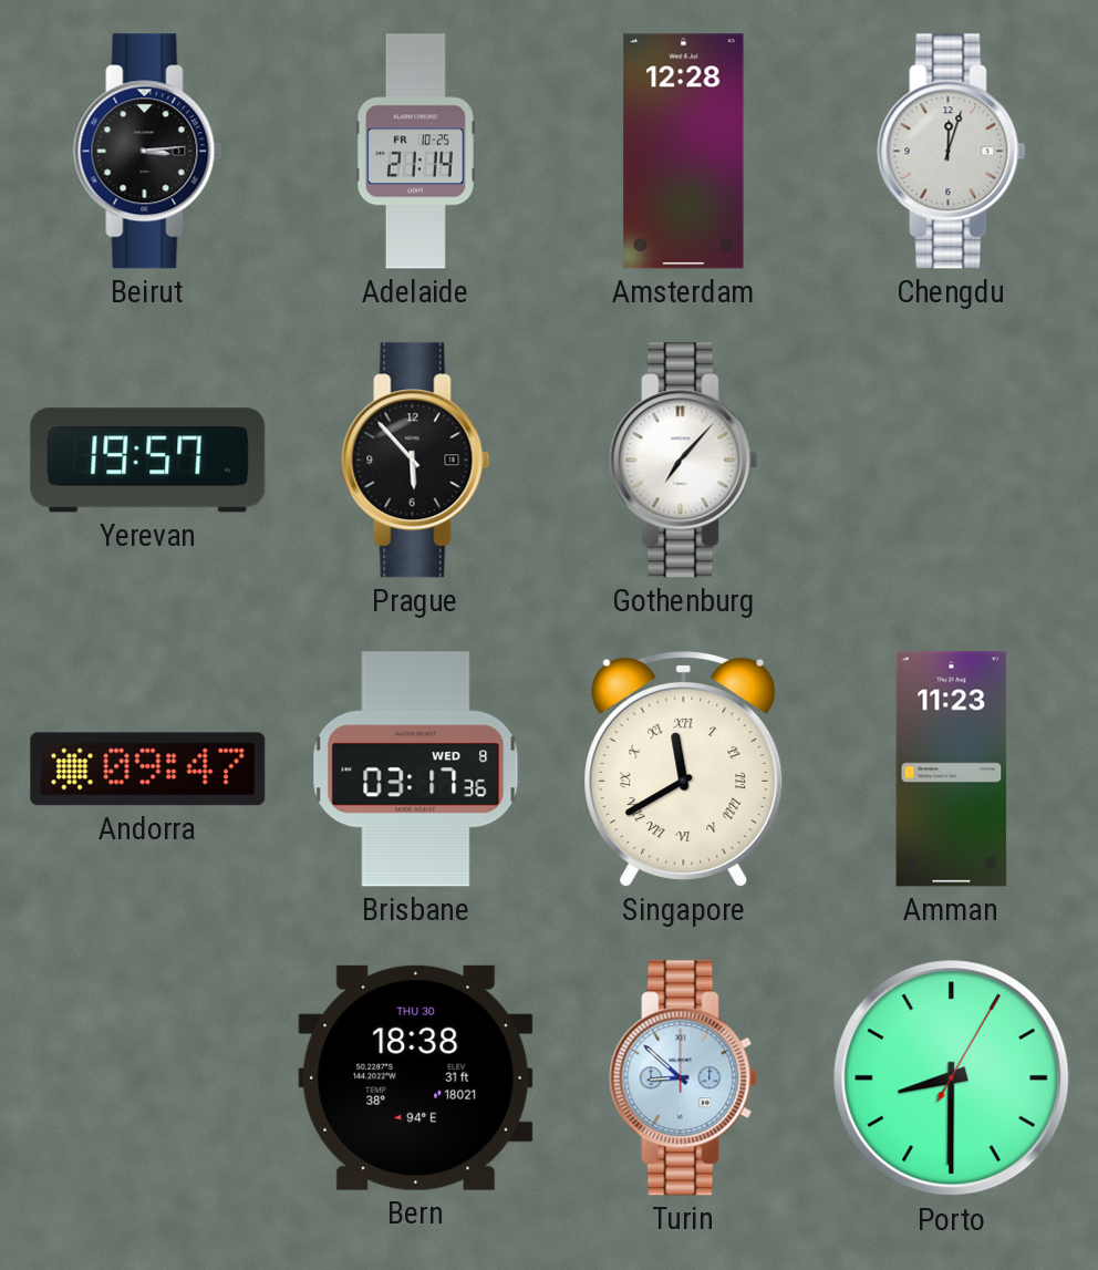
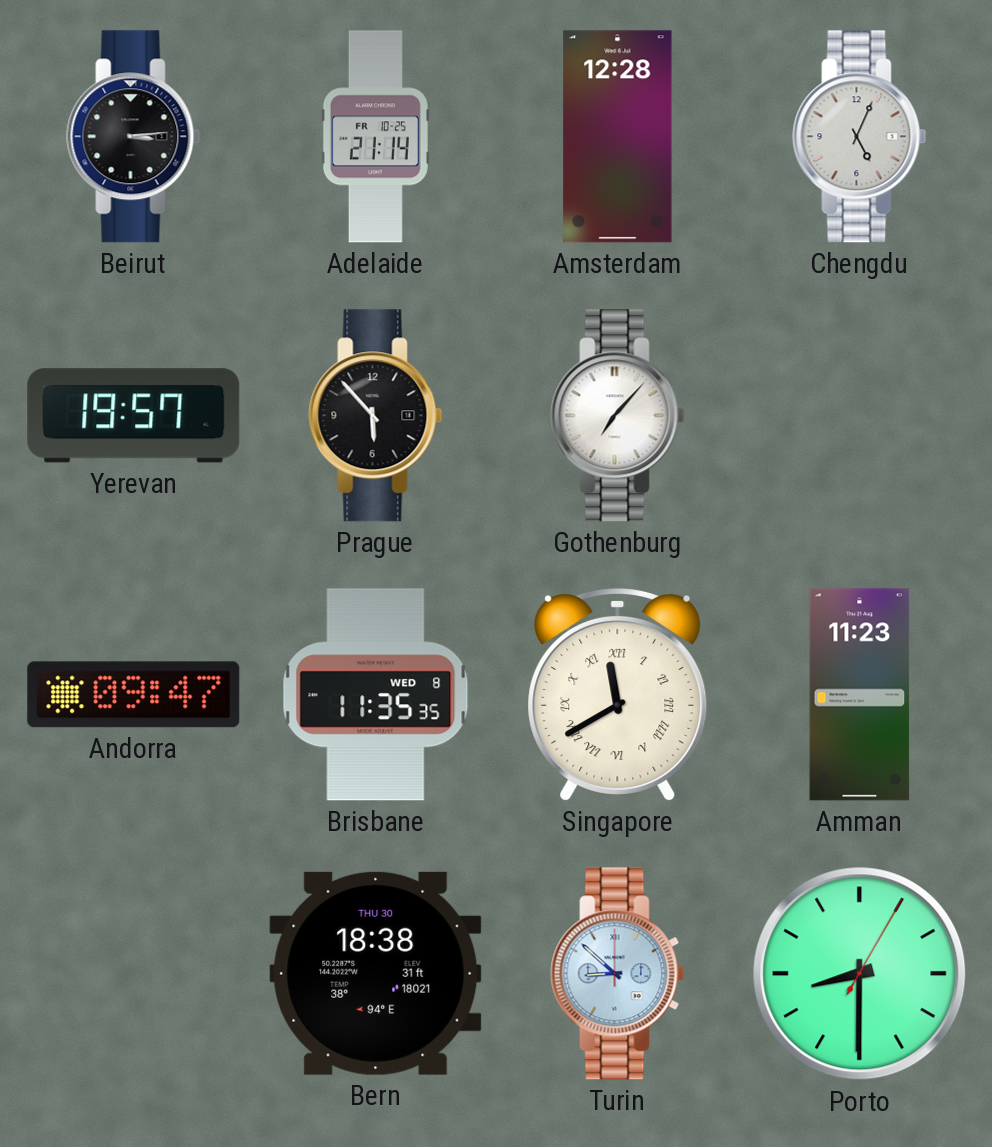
Chengdu: 12:03 -> 5:04 (860, 137)
Brisbane: 03:17 -> 11:35 (376, 695)
